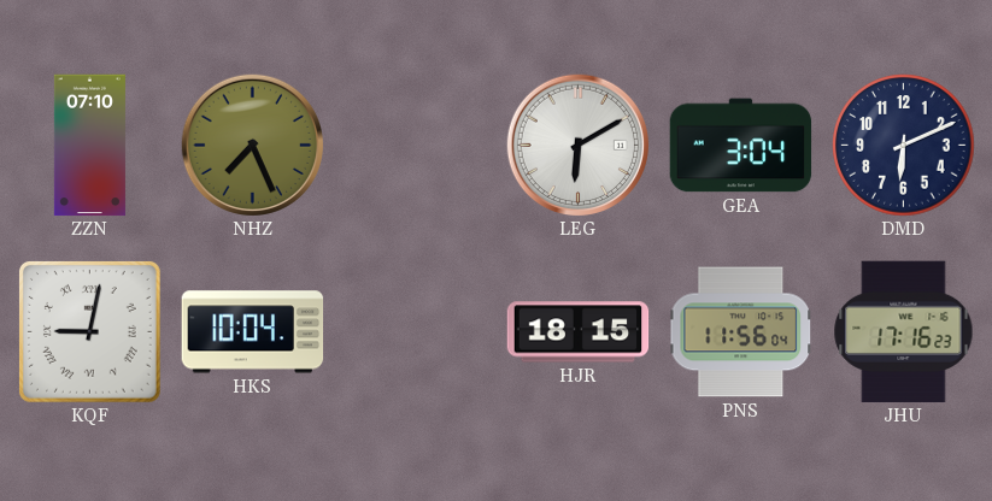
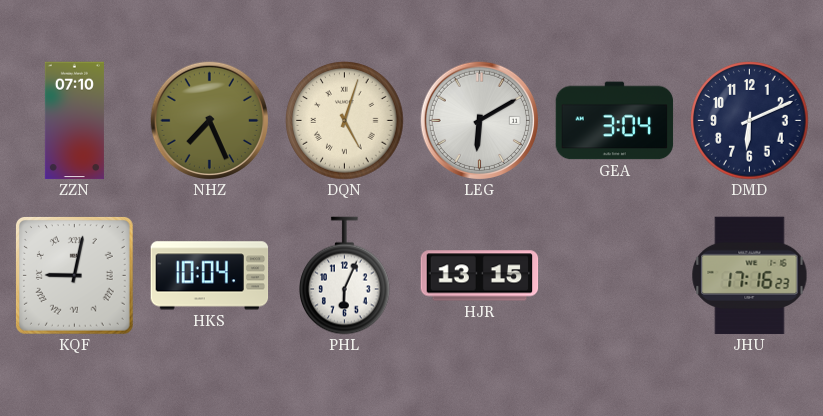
DQN: none -> 5:03 (345, 121)
PHL: none -> 6:04 (345, 276)
HJR: 18:15 -> 13:15 (480, 276)
PNS: 11:56 -> none (741, 332)
